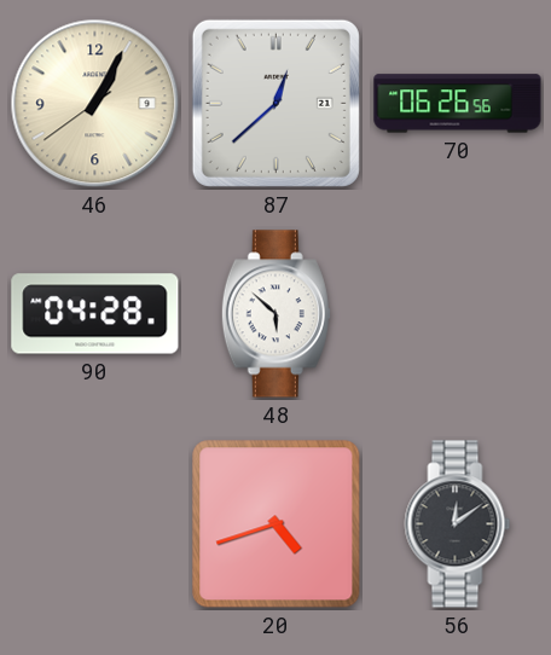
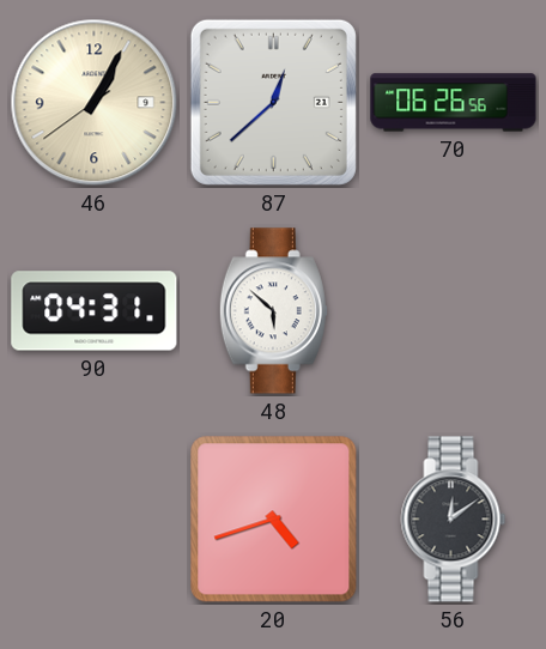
90: 04:28 -> 04:31 (95, 311)
